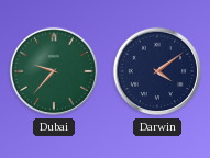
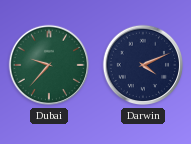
Darwin: 4:09 -> 4:11 (143, 65)
